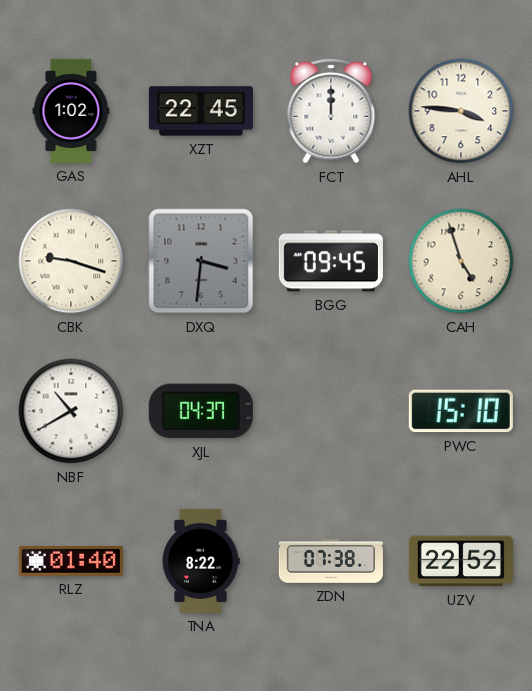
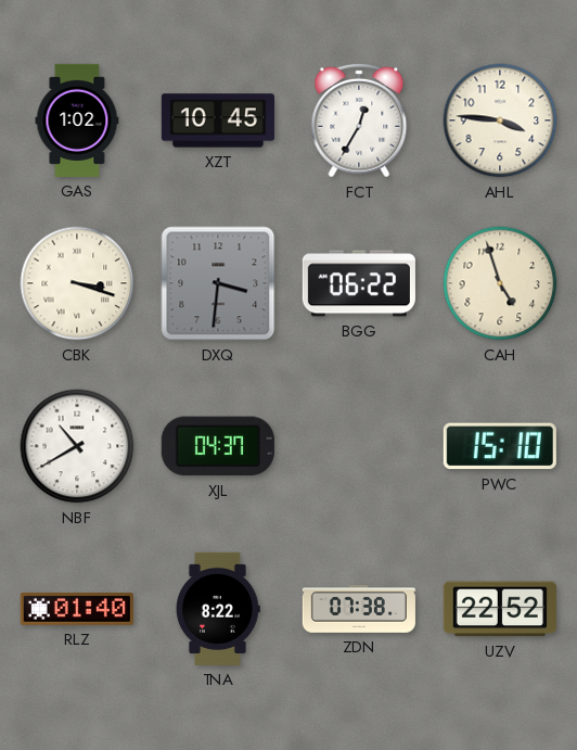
XZT: 22:45 -> 10:45 (218, 120)
FCT: 12:00 -> 12:35 (359, 120)
CBK: 9:18 -> 3:18 (77, 283)
BGG: 09:45 -> 06:22 (359, 283)
